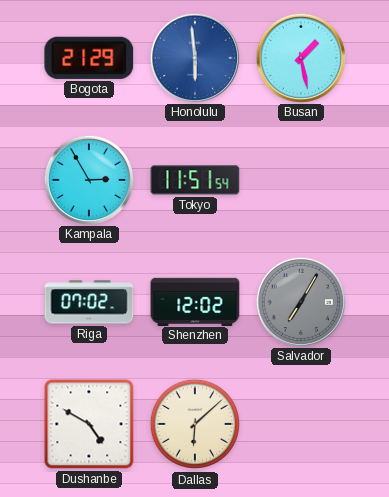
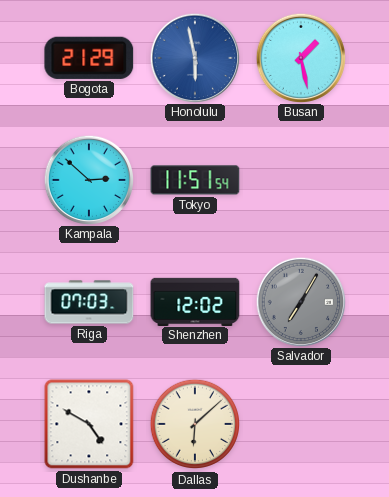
Honolulu: 5:59 -> 5:58 (194, 57)
Kampala: 2:55 -> 2:52 (88, 179)
Riga: 07:02 -> 07:03 (89, 302)
